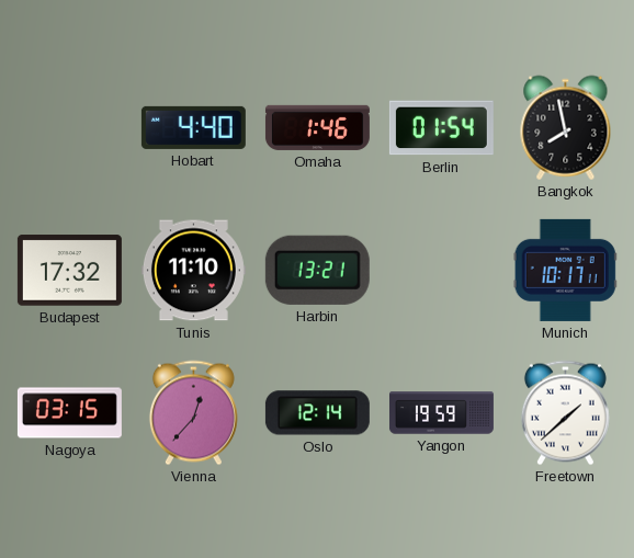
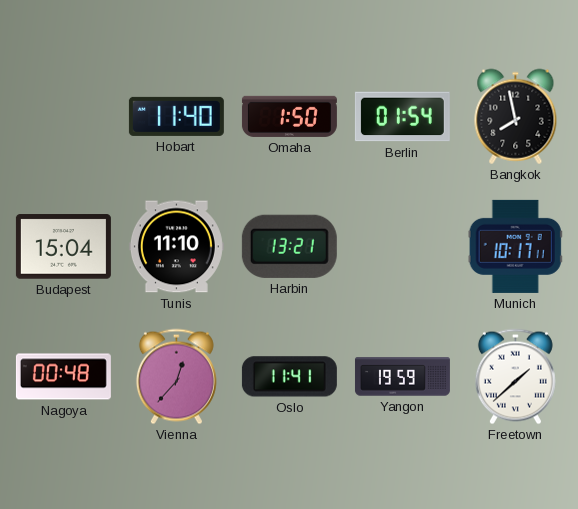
Hobart: 4:40 -> 11:40 (176, 116)
Omaha: 1:46 -> 1:50 (289, 116)
Budapest: 17:32 -> 15:04 (63, 247)
Nagoya: 03:15 -> 00:48 (63, 377)
Oslo: 12:14 -> 11:41 (289, 377)
